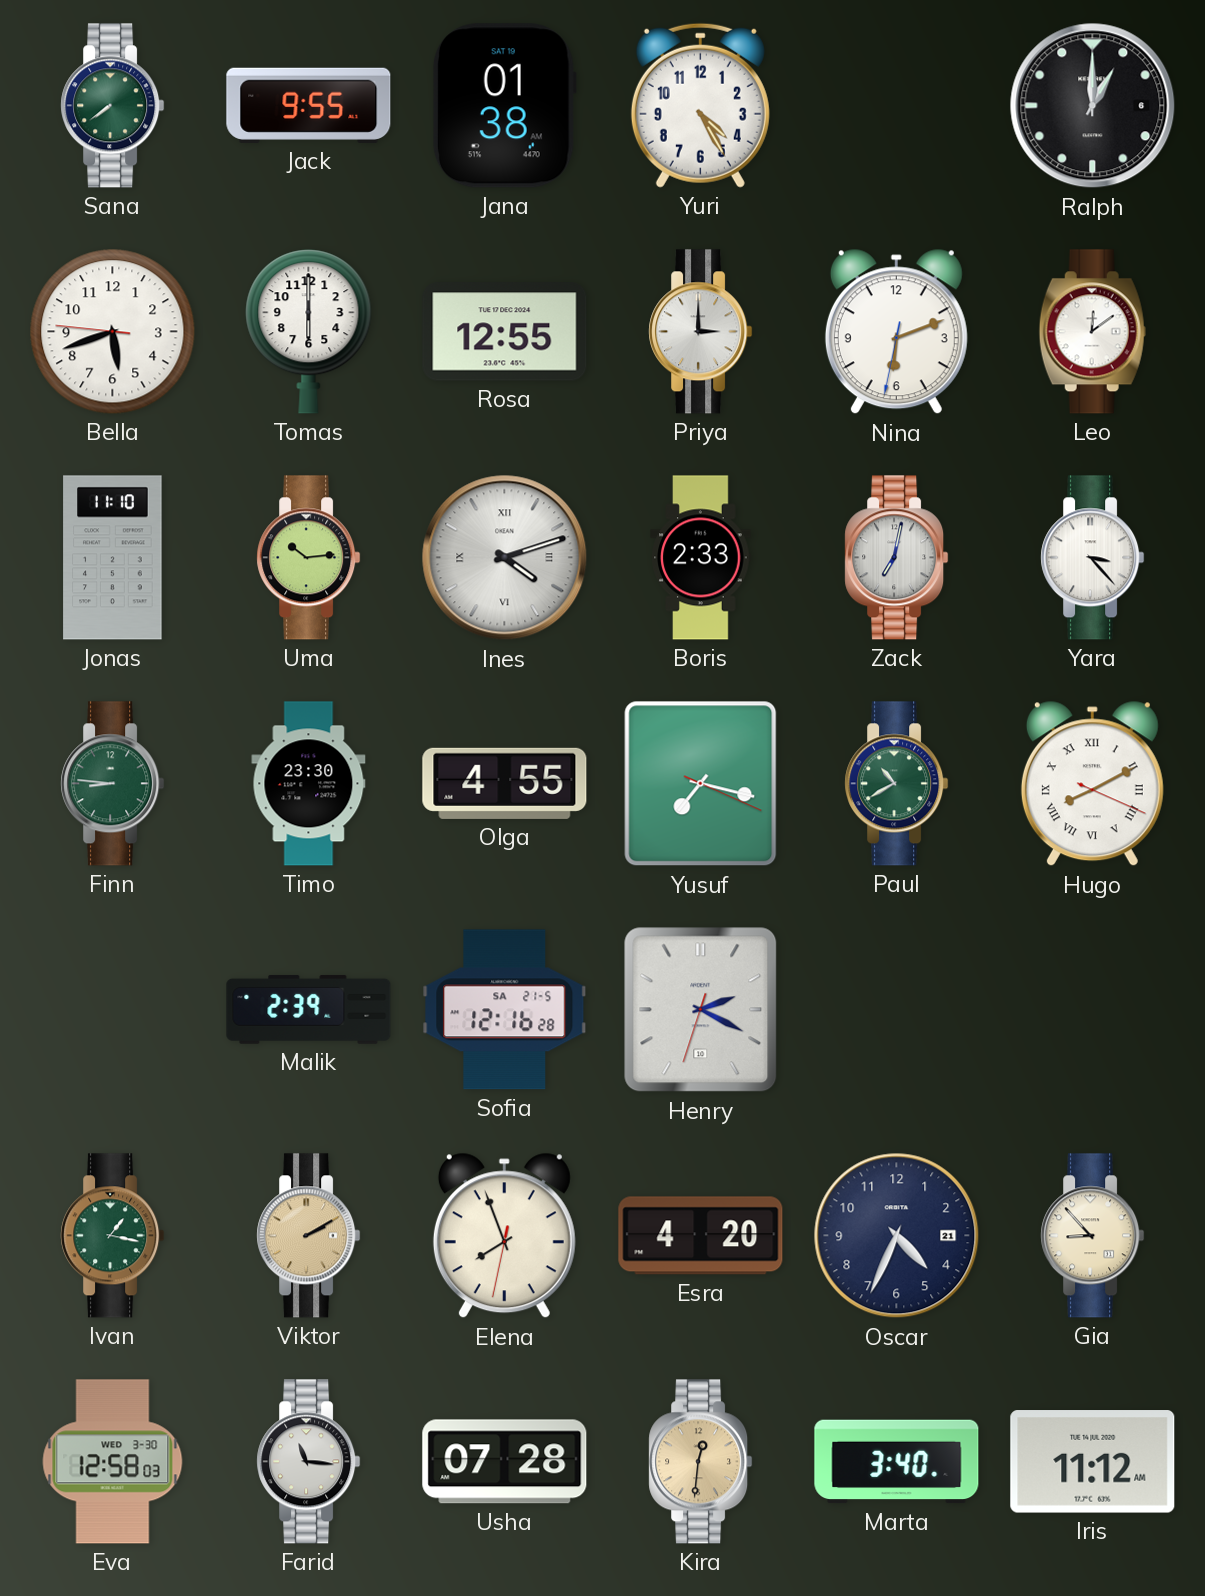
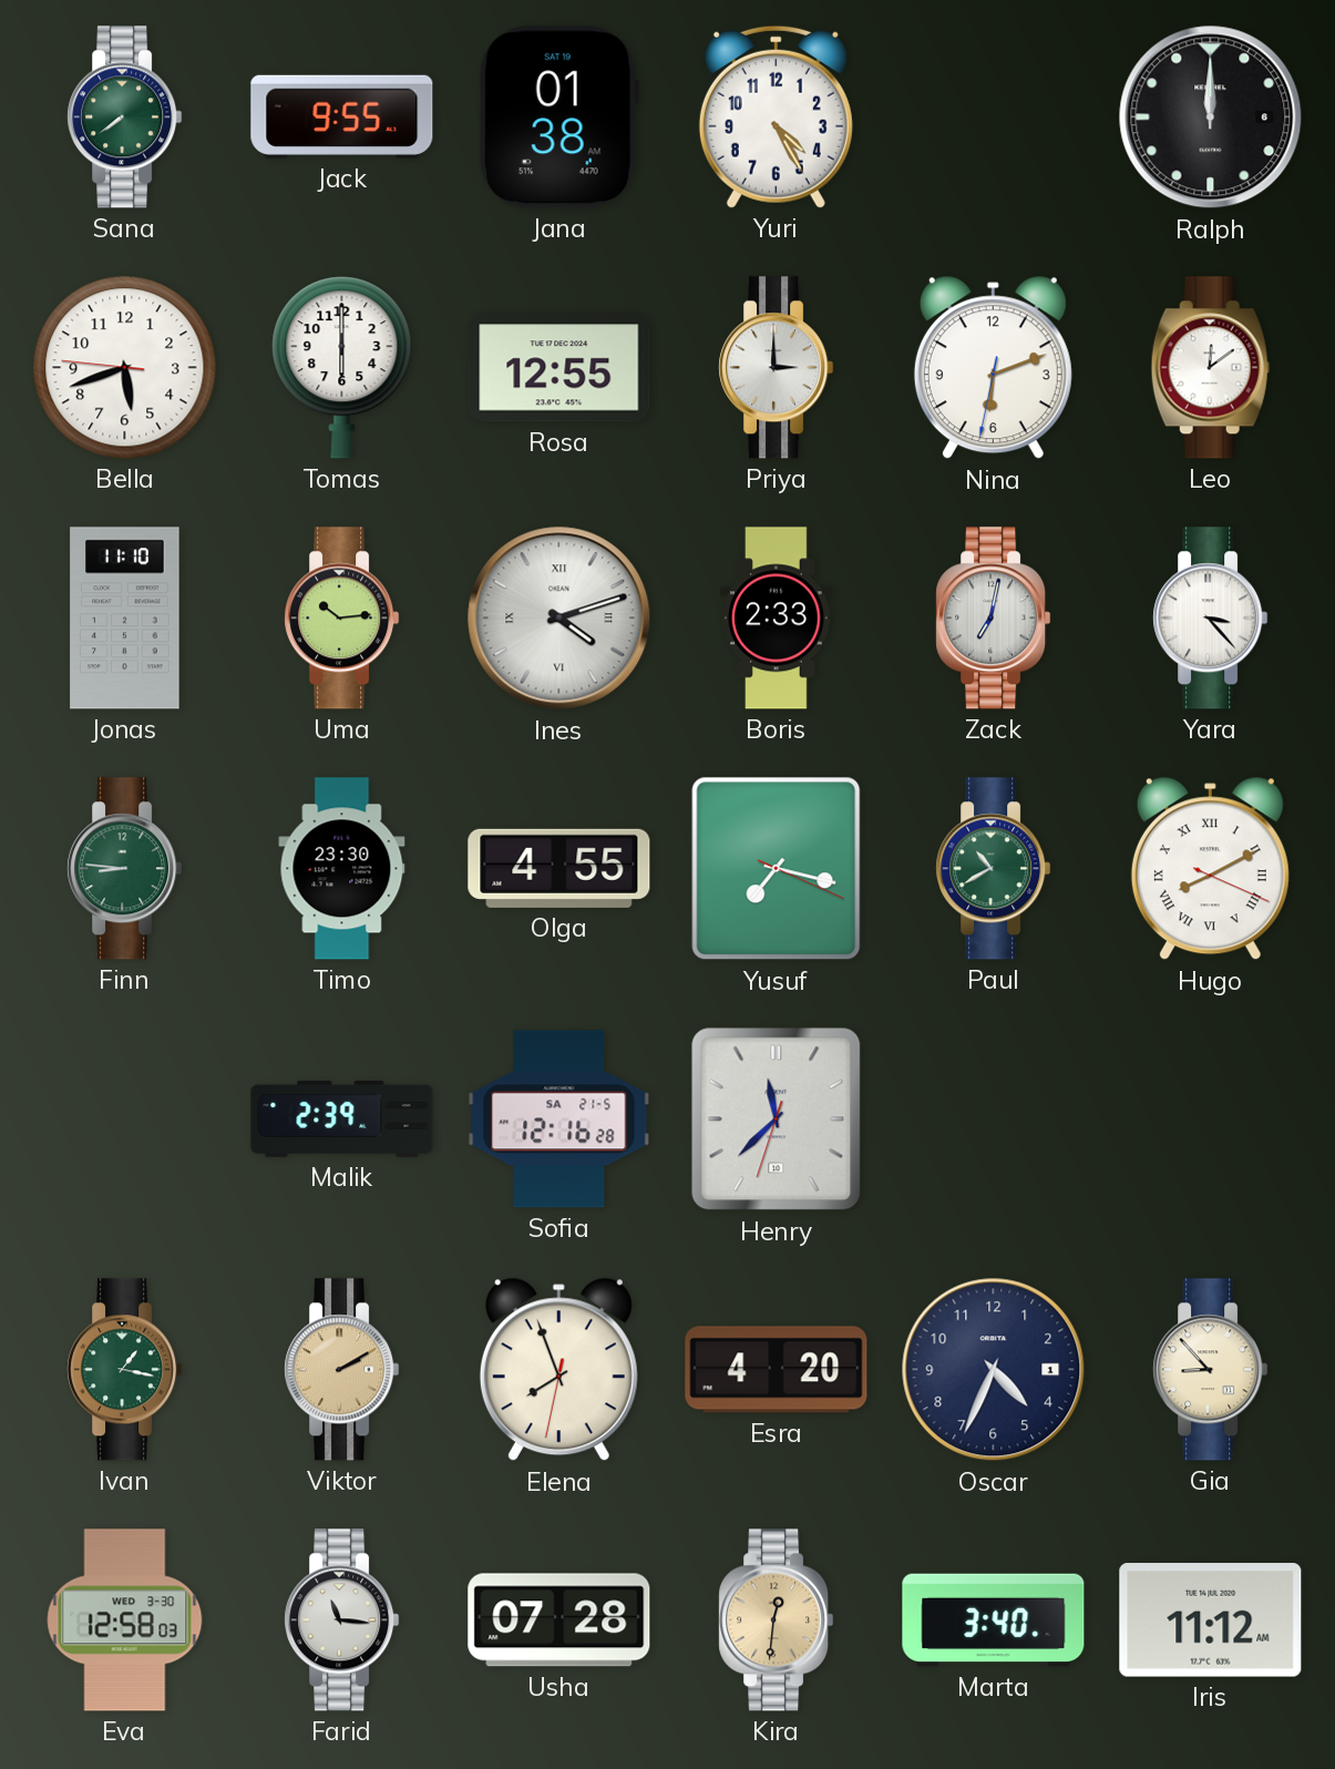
Ralph: 1:00 -> 12:00 (1211, 117)
Henry: 2:19 -> 11:37 (777, 1119)
Oscar date: 21 -> 1 (994, 1370)
